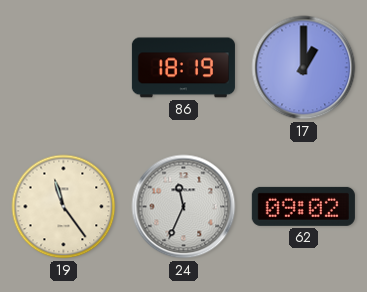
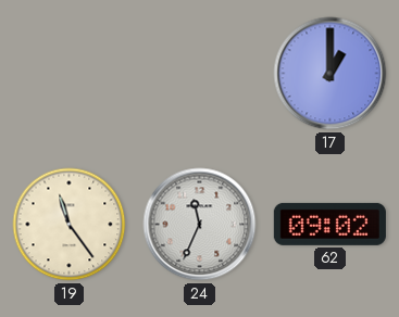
86: 18:19 -> none (183, 68)
